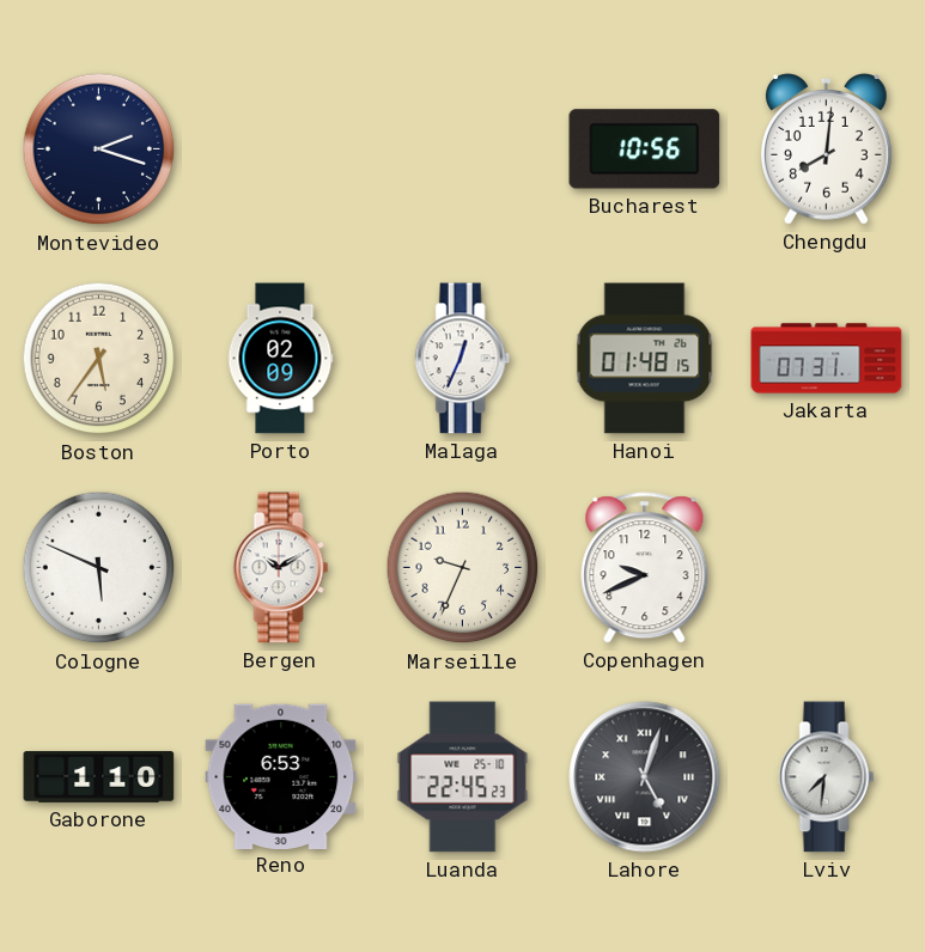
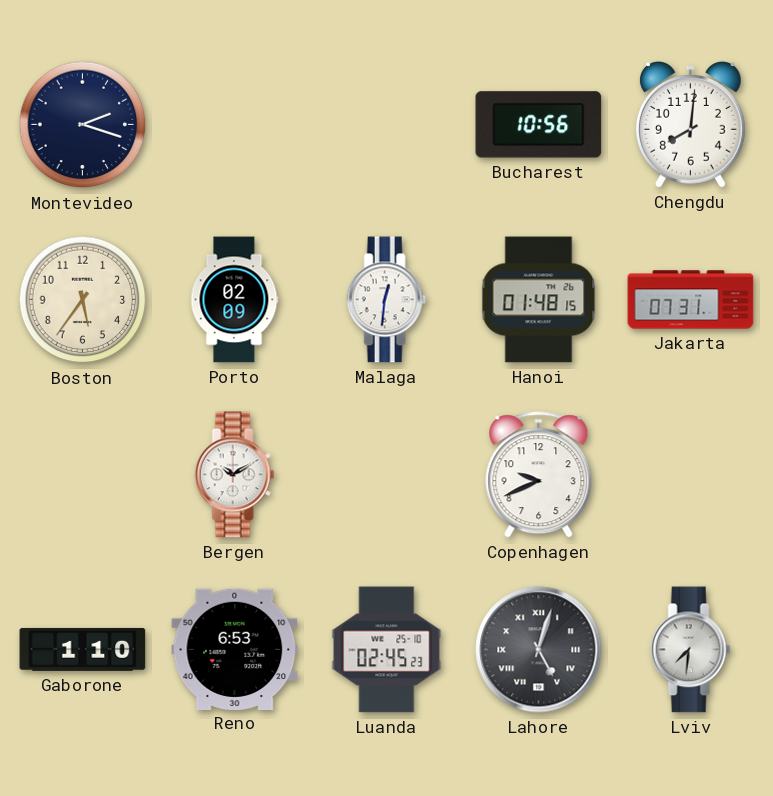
Malaga: 12:34 -> 12:31 (387, 300)
Cologne: 5:49 -> none (99, 568)
Marseille: 9:34 -> none (463, 568)
Luanda: 22:45 -> 02:45 (387, 650)
